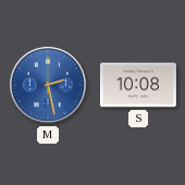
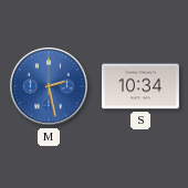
S: 10:08 -> 10:34 (140, 86)
